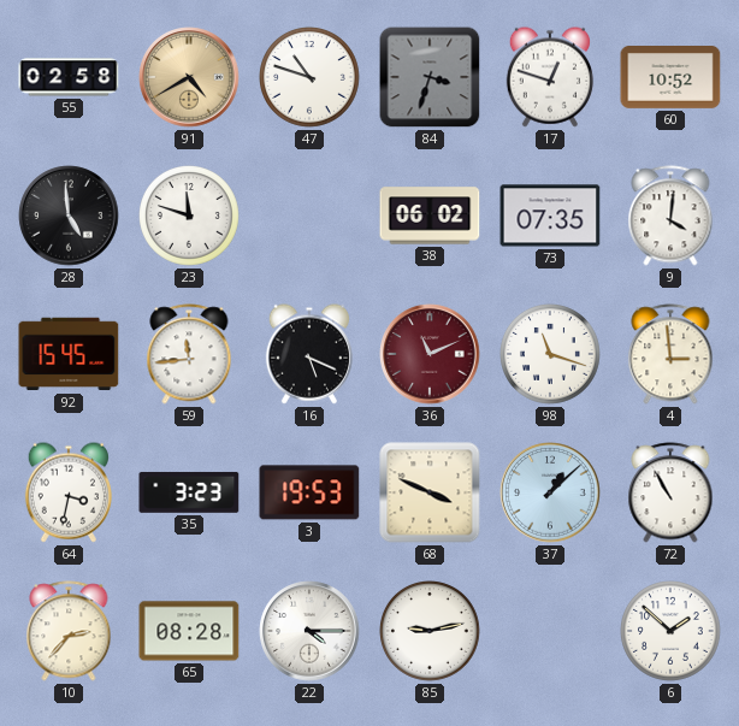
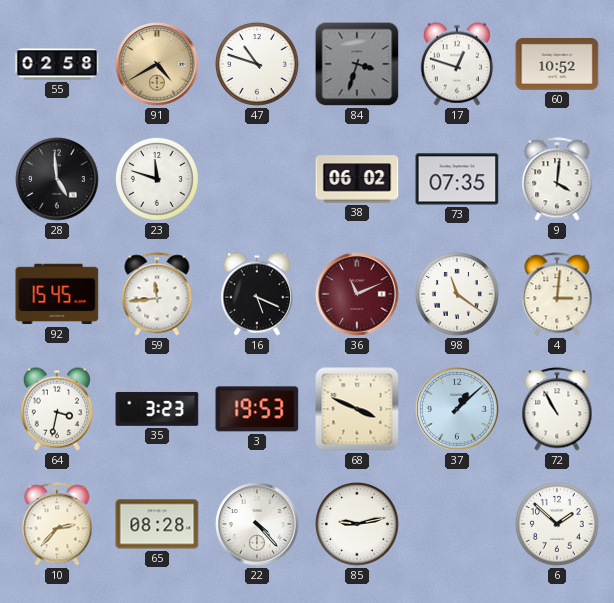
98: 11:18 -> 11:21 (458, 295)
4: 2:59 -> 3:01 (557, 294)
22: 4:15 -> 4:23 (257, 524)
